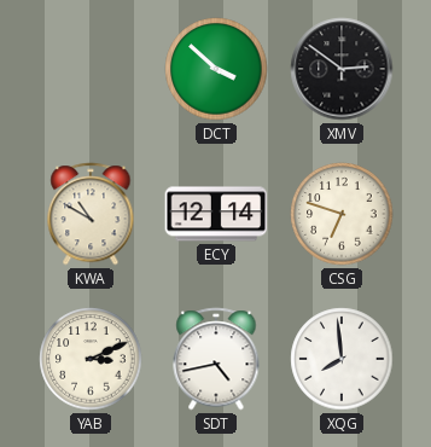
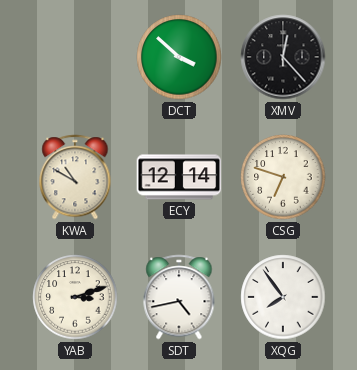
XMV: 2:51 -> 12:23 (283, 57)
YAB: 3:11 -> 3:12 (75, 297)
XQG: 7:59 -> 7:54 (283, 297)
